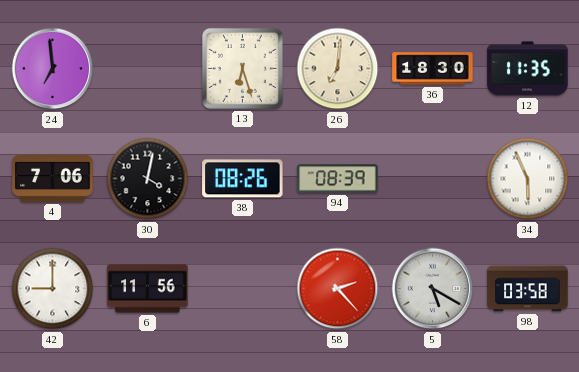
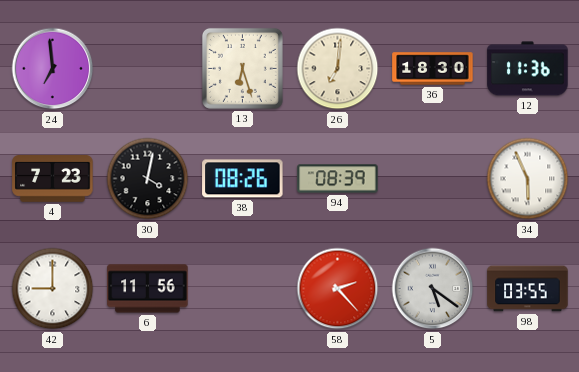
12: 11:35 -> 11:36 (528, 69)
4: 7:06 -> 7:23 (53, 179)
5: 5:20 -> 5:21 (433, 289)
98: 03:58 -> 03:55 (528, 289)
